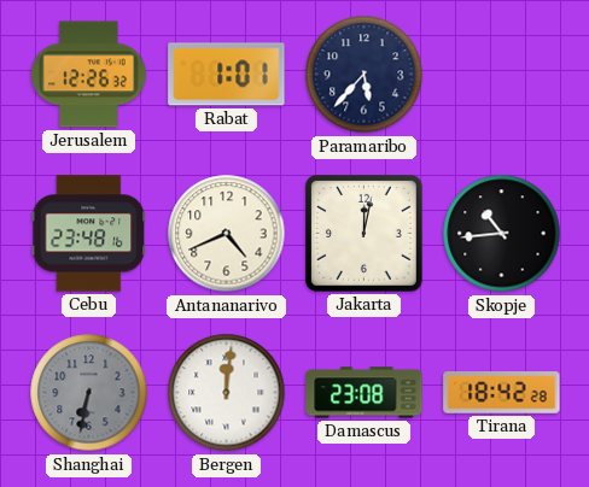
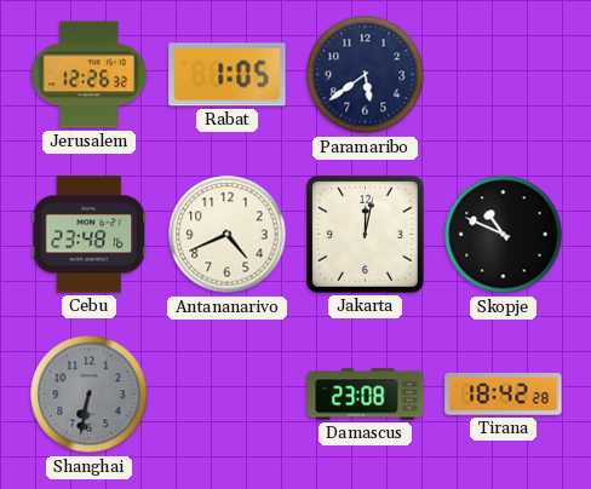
Rabat: 1:01 -> 1:05 (228, 75)
Paramaribo: 5:37 -> 5:39 (366, 75)
Skopje: 10:44 -> 10:49 (504, 235)
Bergen: 12:01 -> none (227, 393)
